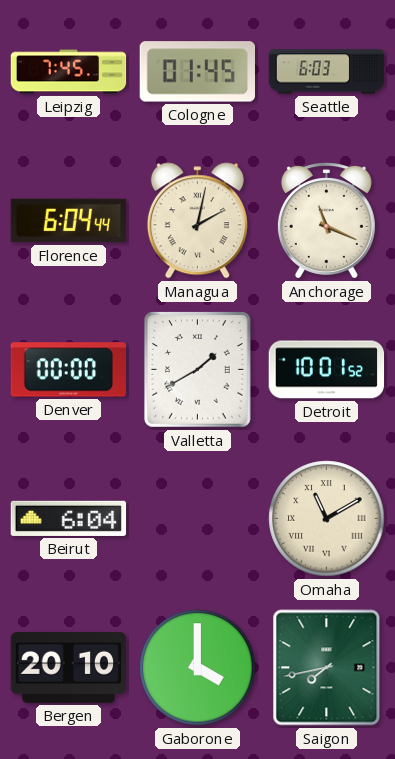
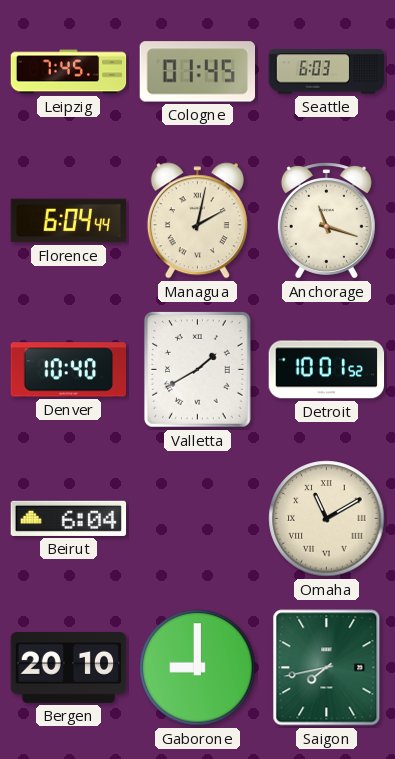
Anchorage: 11:19 -> 11:18 (326, 221)
Denver: 00:00 -> 10:40 (69, 370)
Gaborone: 4:00 -> 9:00 (198, 668)
